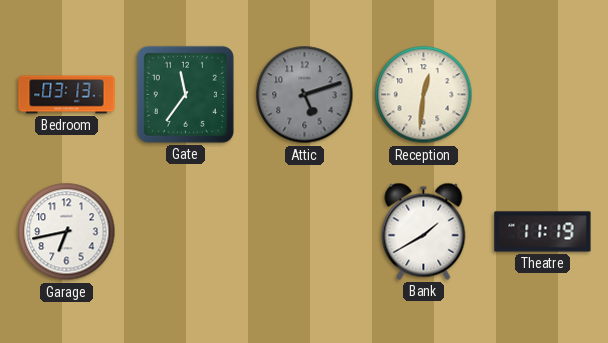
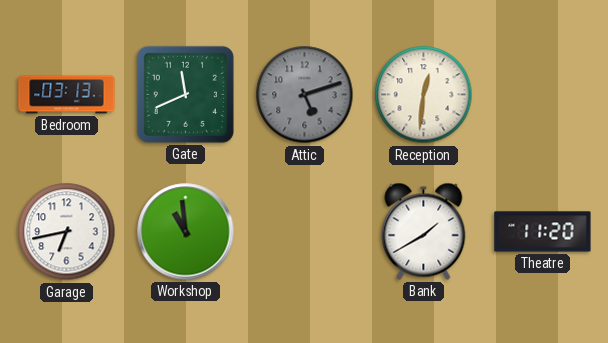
Gate: 11:36 -> 11:41 (185, 94)
Workshop: none -> 10:59 (186, 232)
Theatre: 11:19 -> 11:20 (543, 232)
